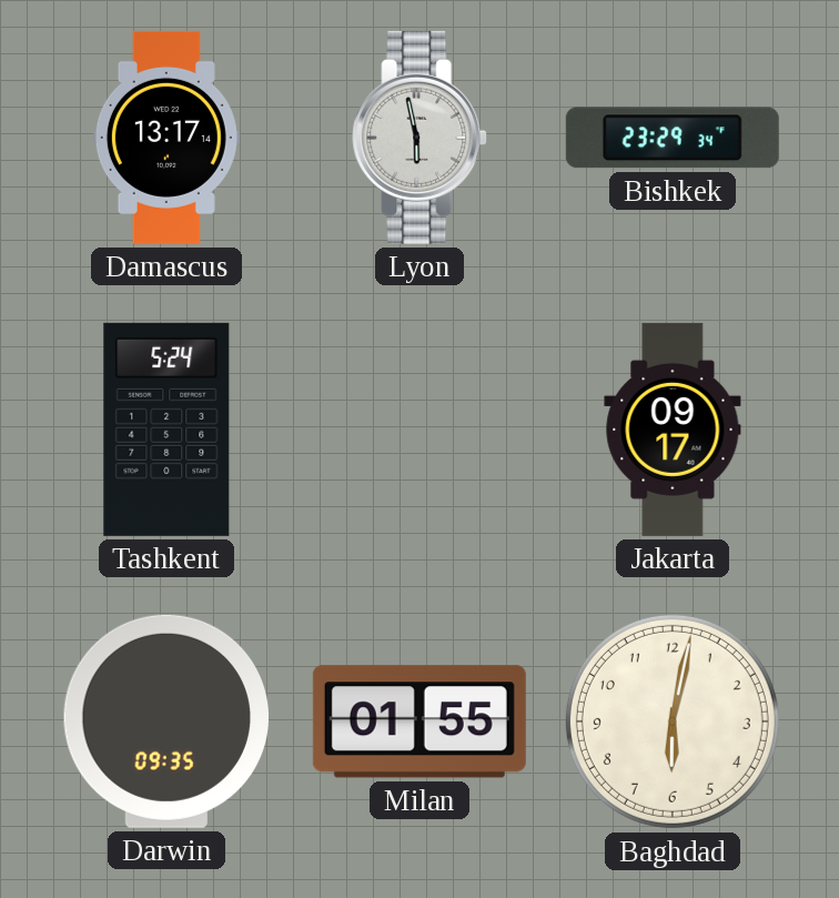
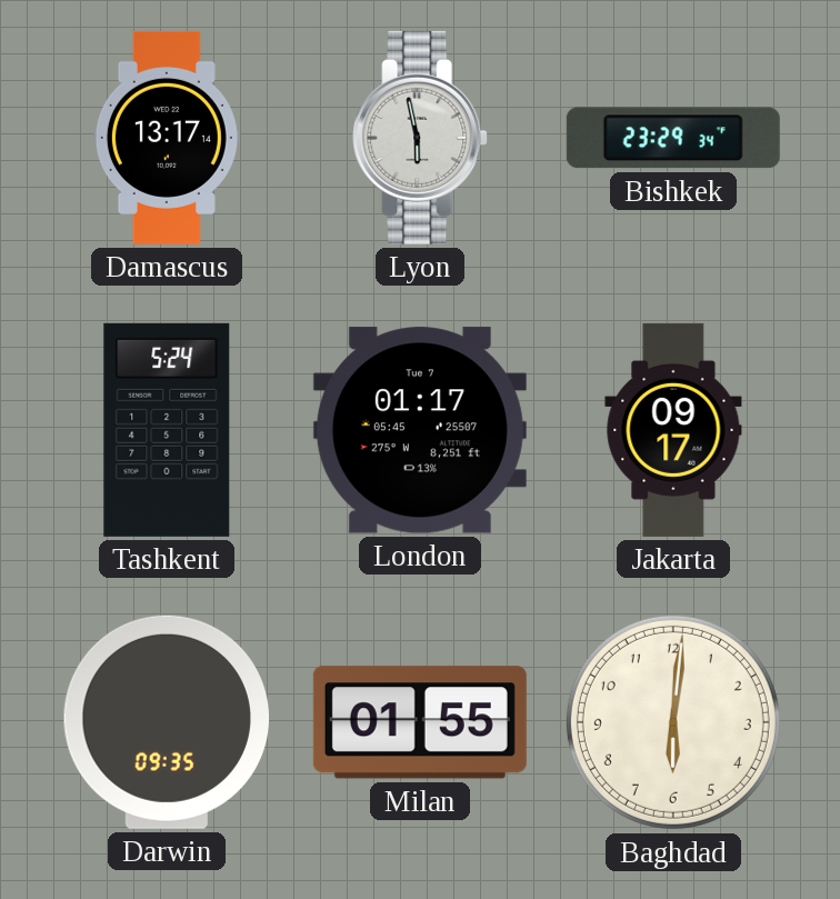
London: none -> 01:17 (420, 430)
Baghdad: 6:02 -> 6:01 (673, 722)
